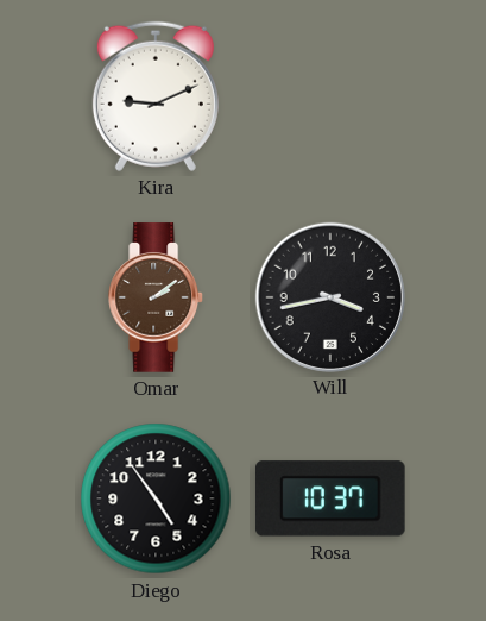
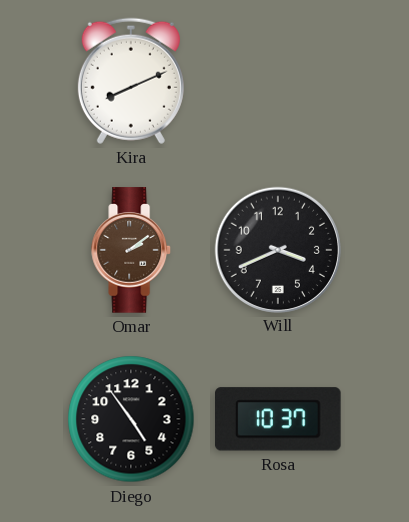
Kira: 9:11 -> 8:11 (131, 81)
Will: 3:43 -> 3:41 (277, 249)
